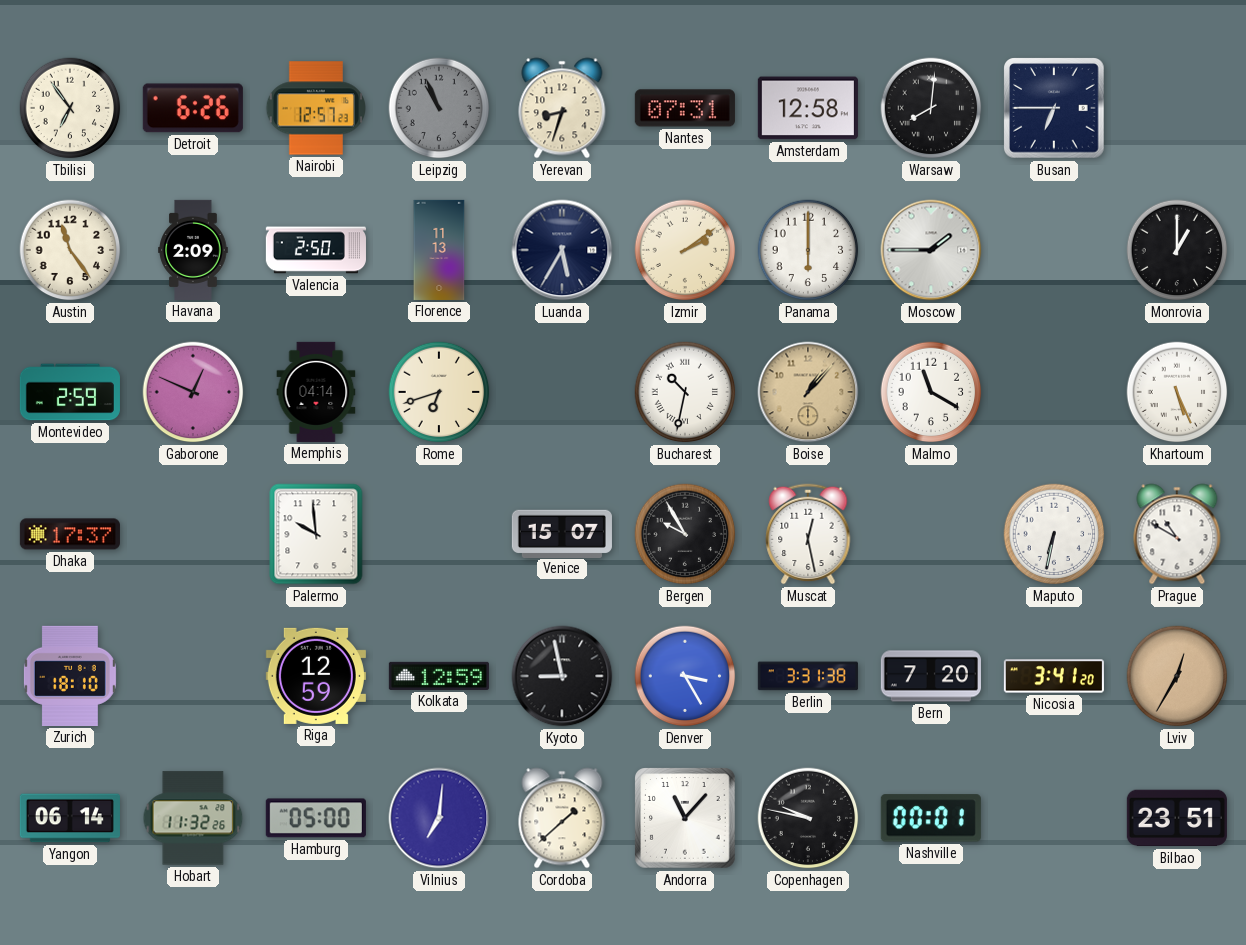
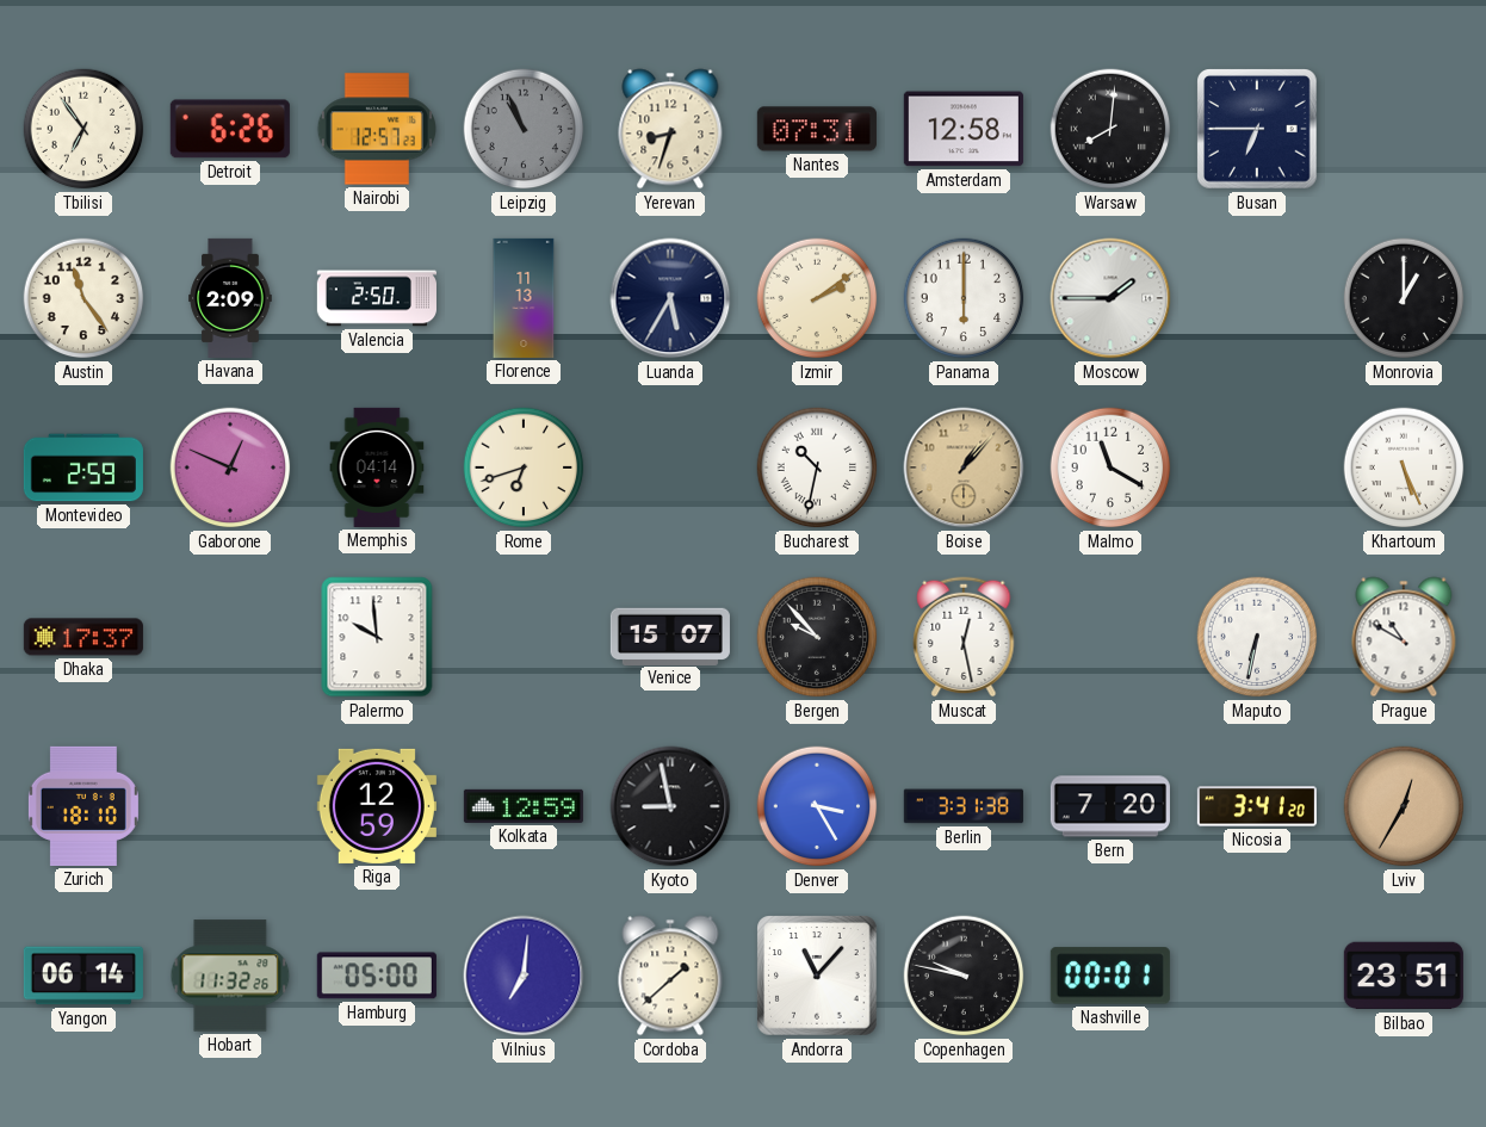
Bergen: 9:55 -> 9:53 (817, 637)
